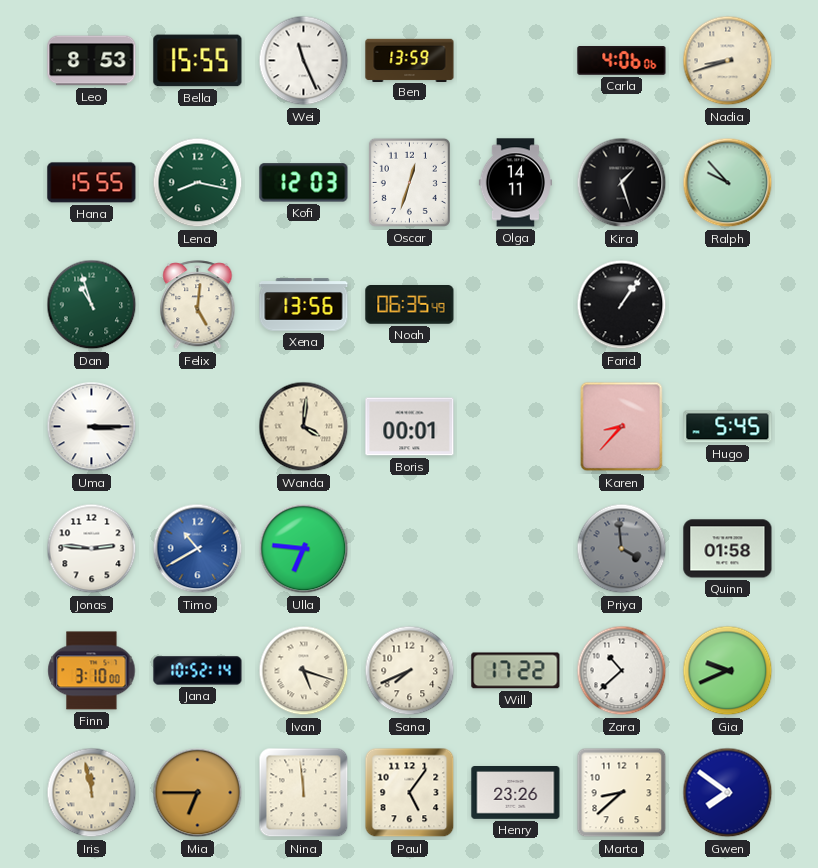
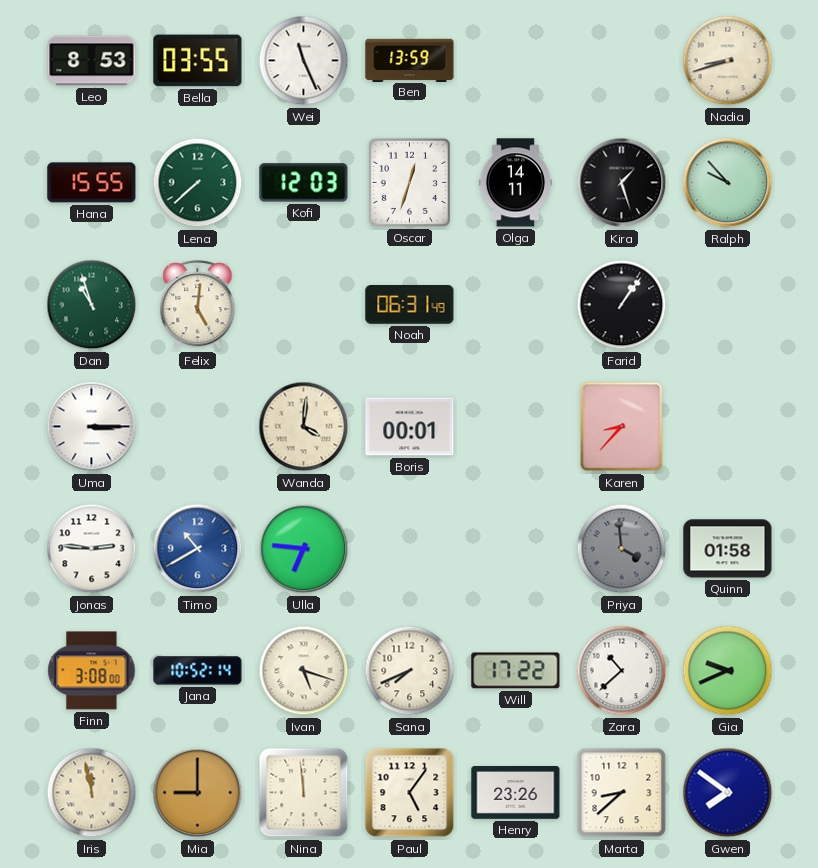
Bella: 15:55 -> 03:55 (198, 61)
Carla: 4:06 -> none (622, 61)
Lena: 8:17 -> 7:38 (198, 183)
Xena: 13:56 -> none (304, 305)
Noah: 06:35 -> 06:31 (410, 305)
Hugo: 5:45 -> none (728, 427)
Finn: 3:10 -> 3:08 (92, 671)
Mia: 6:45 -> 9:00 (198, 793)
